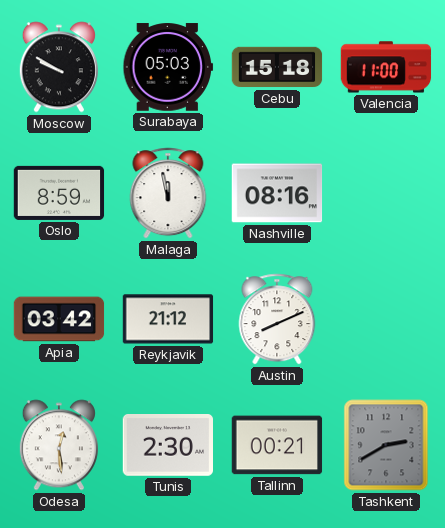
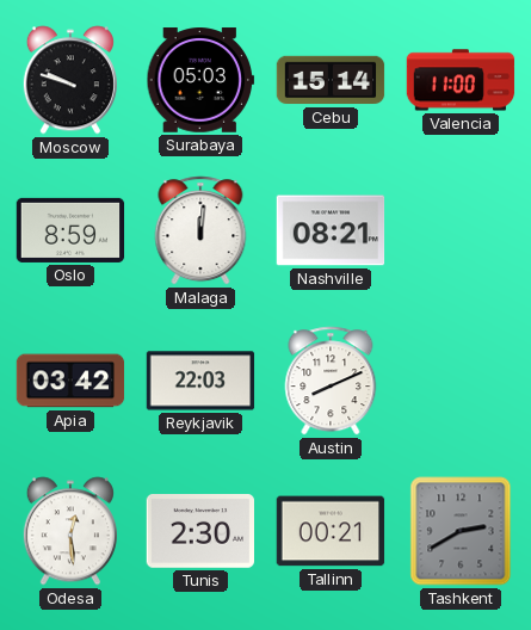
Moscow: 9:50 -> 9:48 (70, 80)
Cebu: 15:18 -> 15:14 (331, 80)
Malaga: 11:58 -> 12:01 (200, 230)
Nashville: 08:16 -> 08:21 (331, 230)
Reykjavik: 21:12 -> 22:03 (200, 381)
